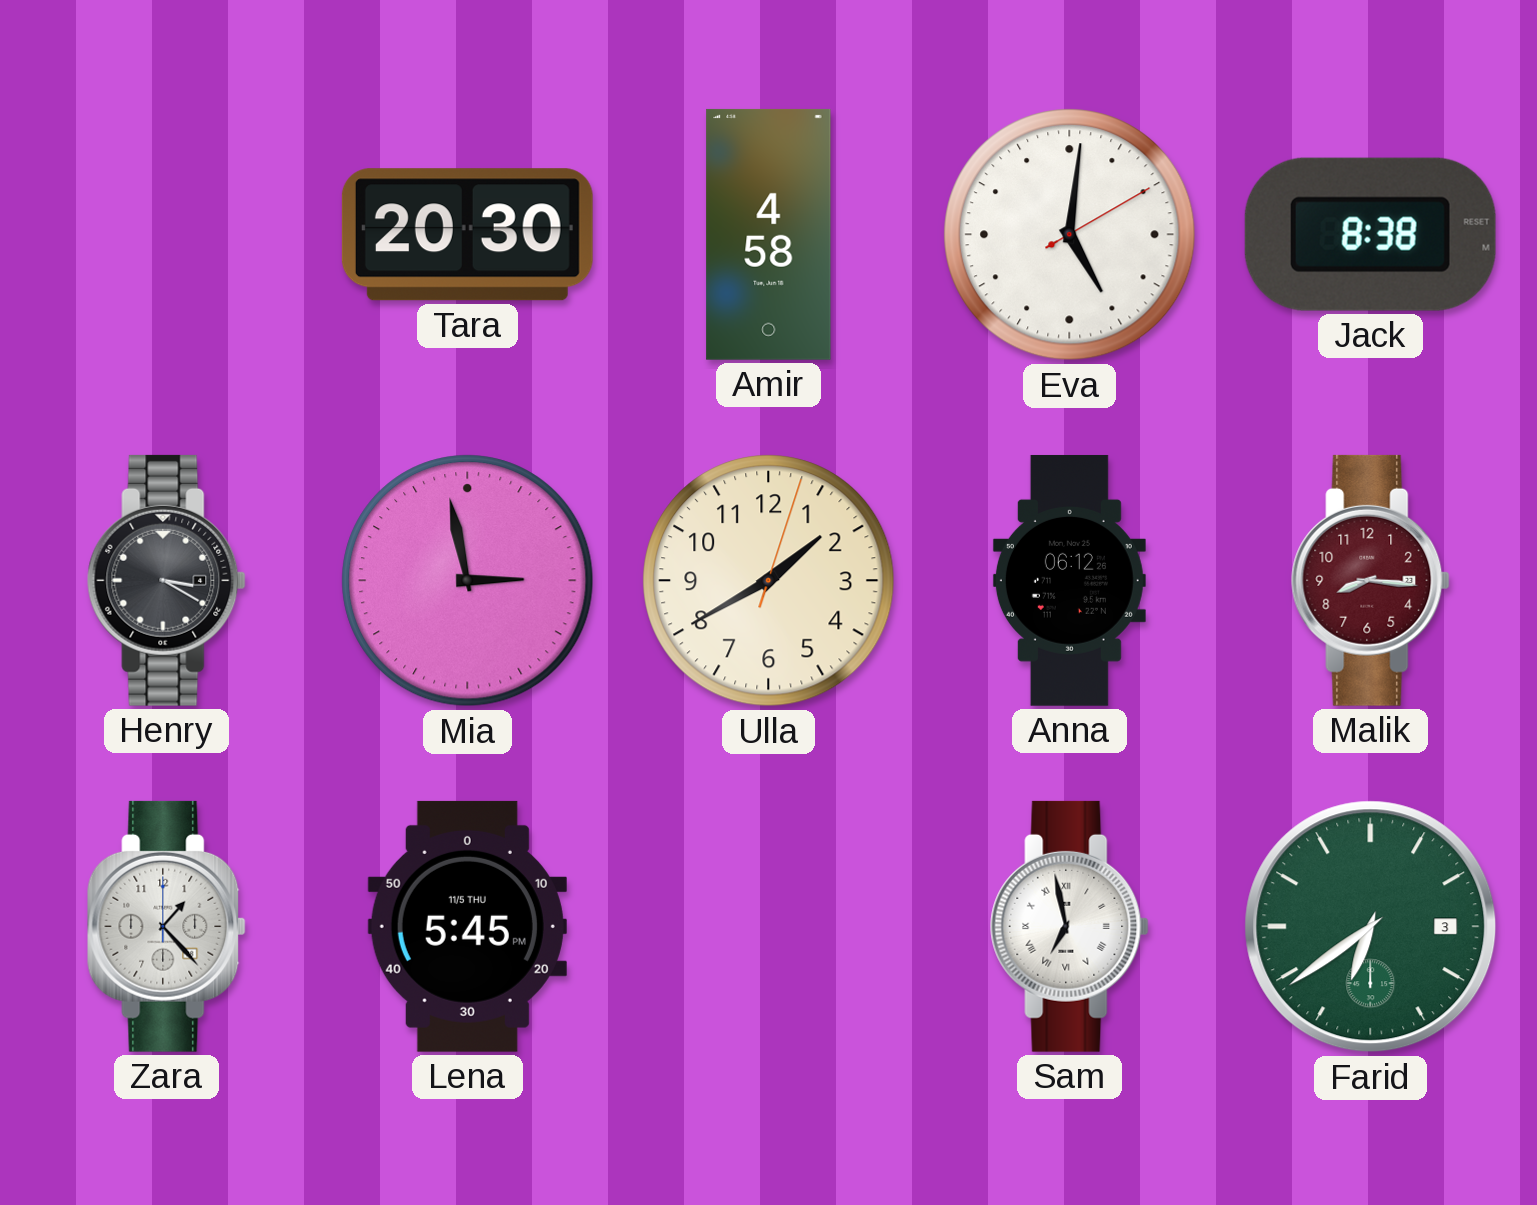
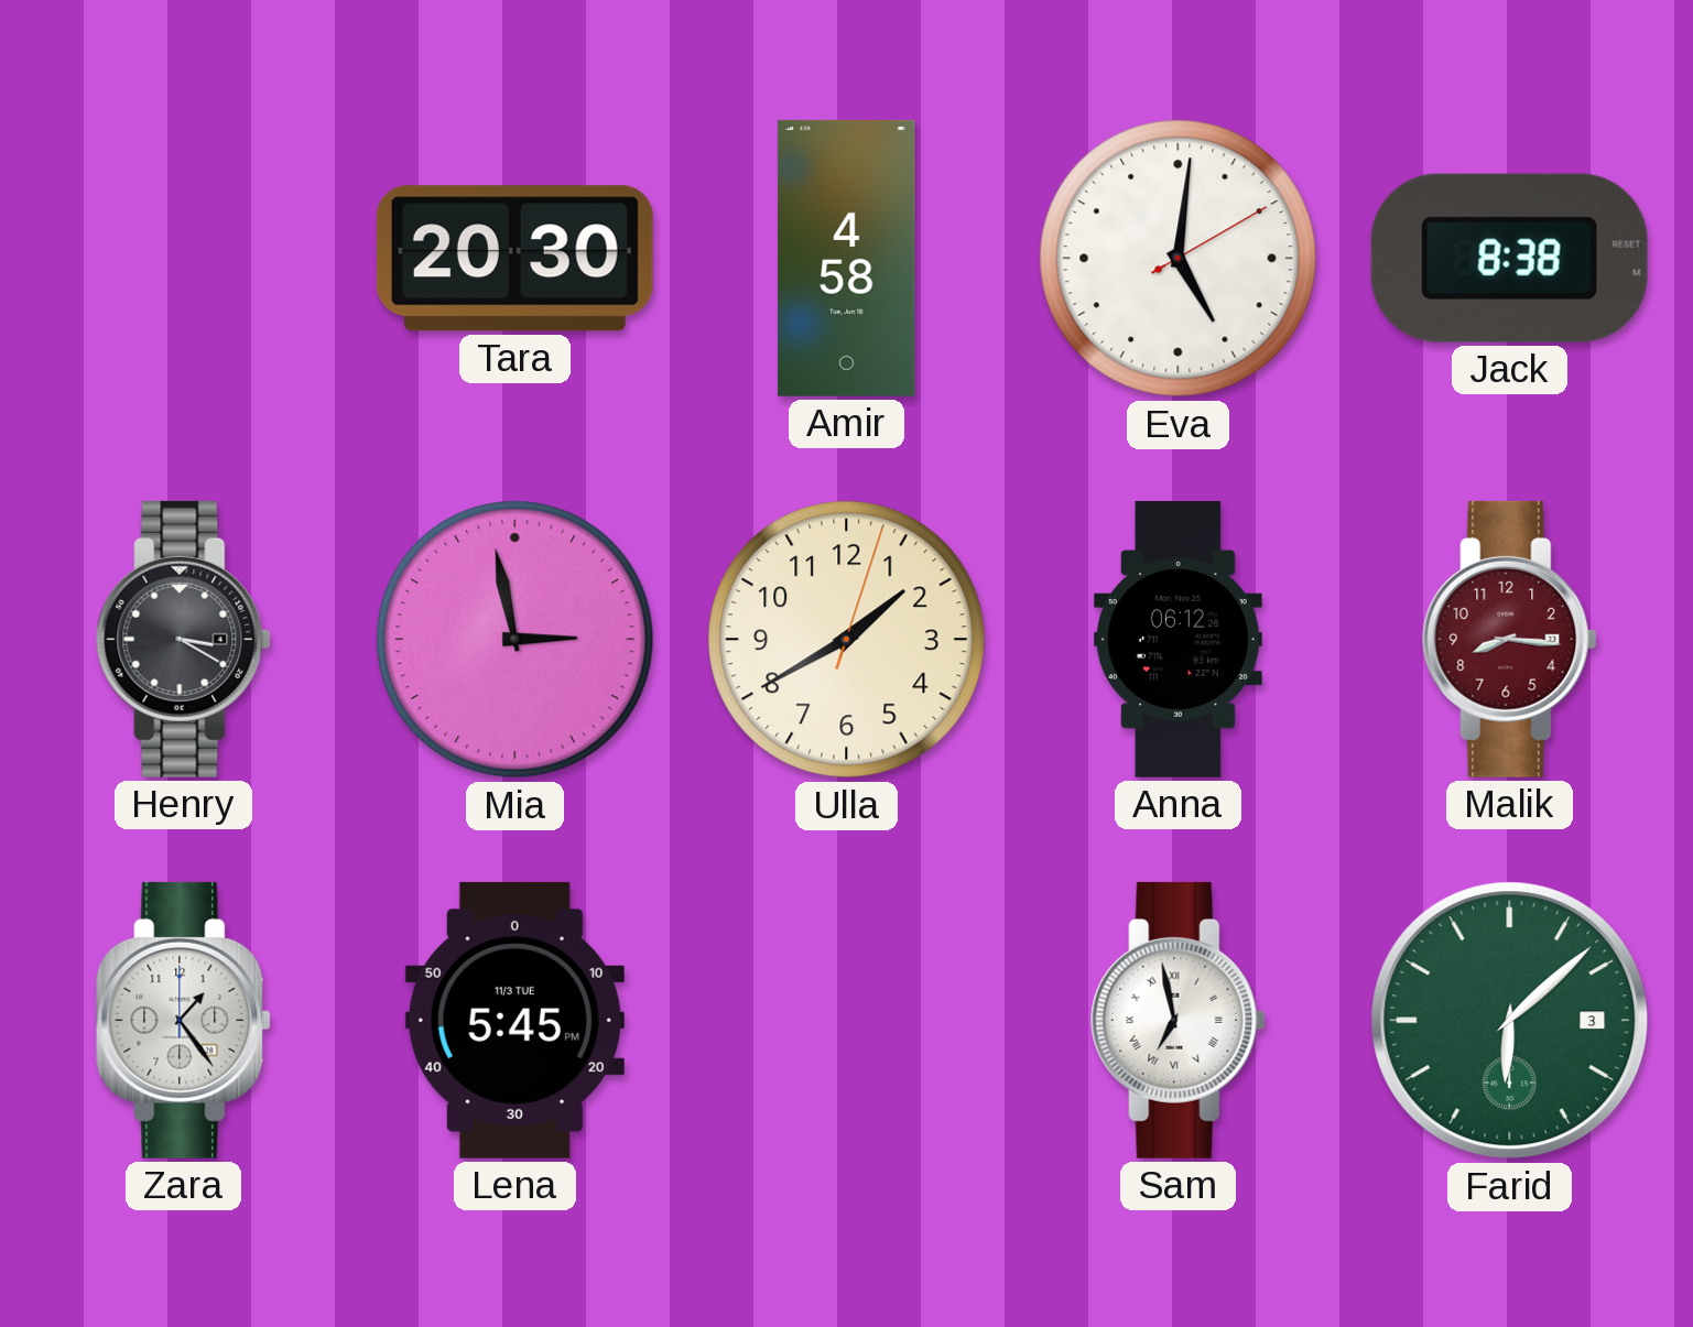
Zara: 1:23 -> 1:24 (184, 1020)
Lena date: 11/5 THU -> 11/3 TUE (514, 1020)
Farid: 6:39 -> 6:08 (1510, 1021)
